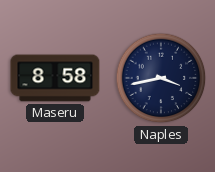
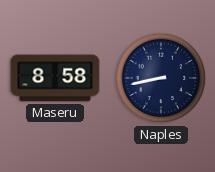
Naples: 3:43 -> 8:43 (161, 78)
